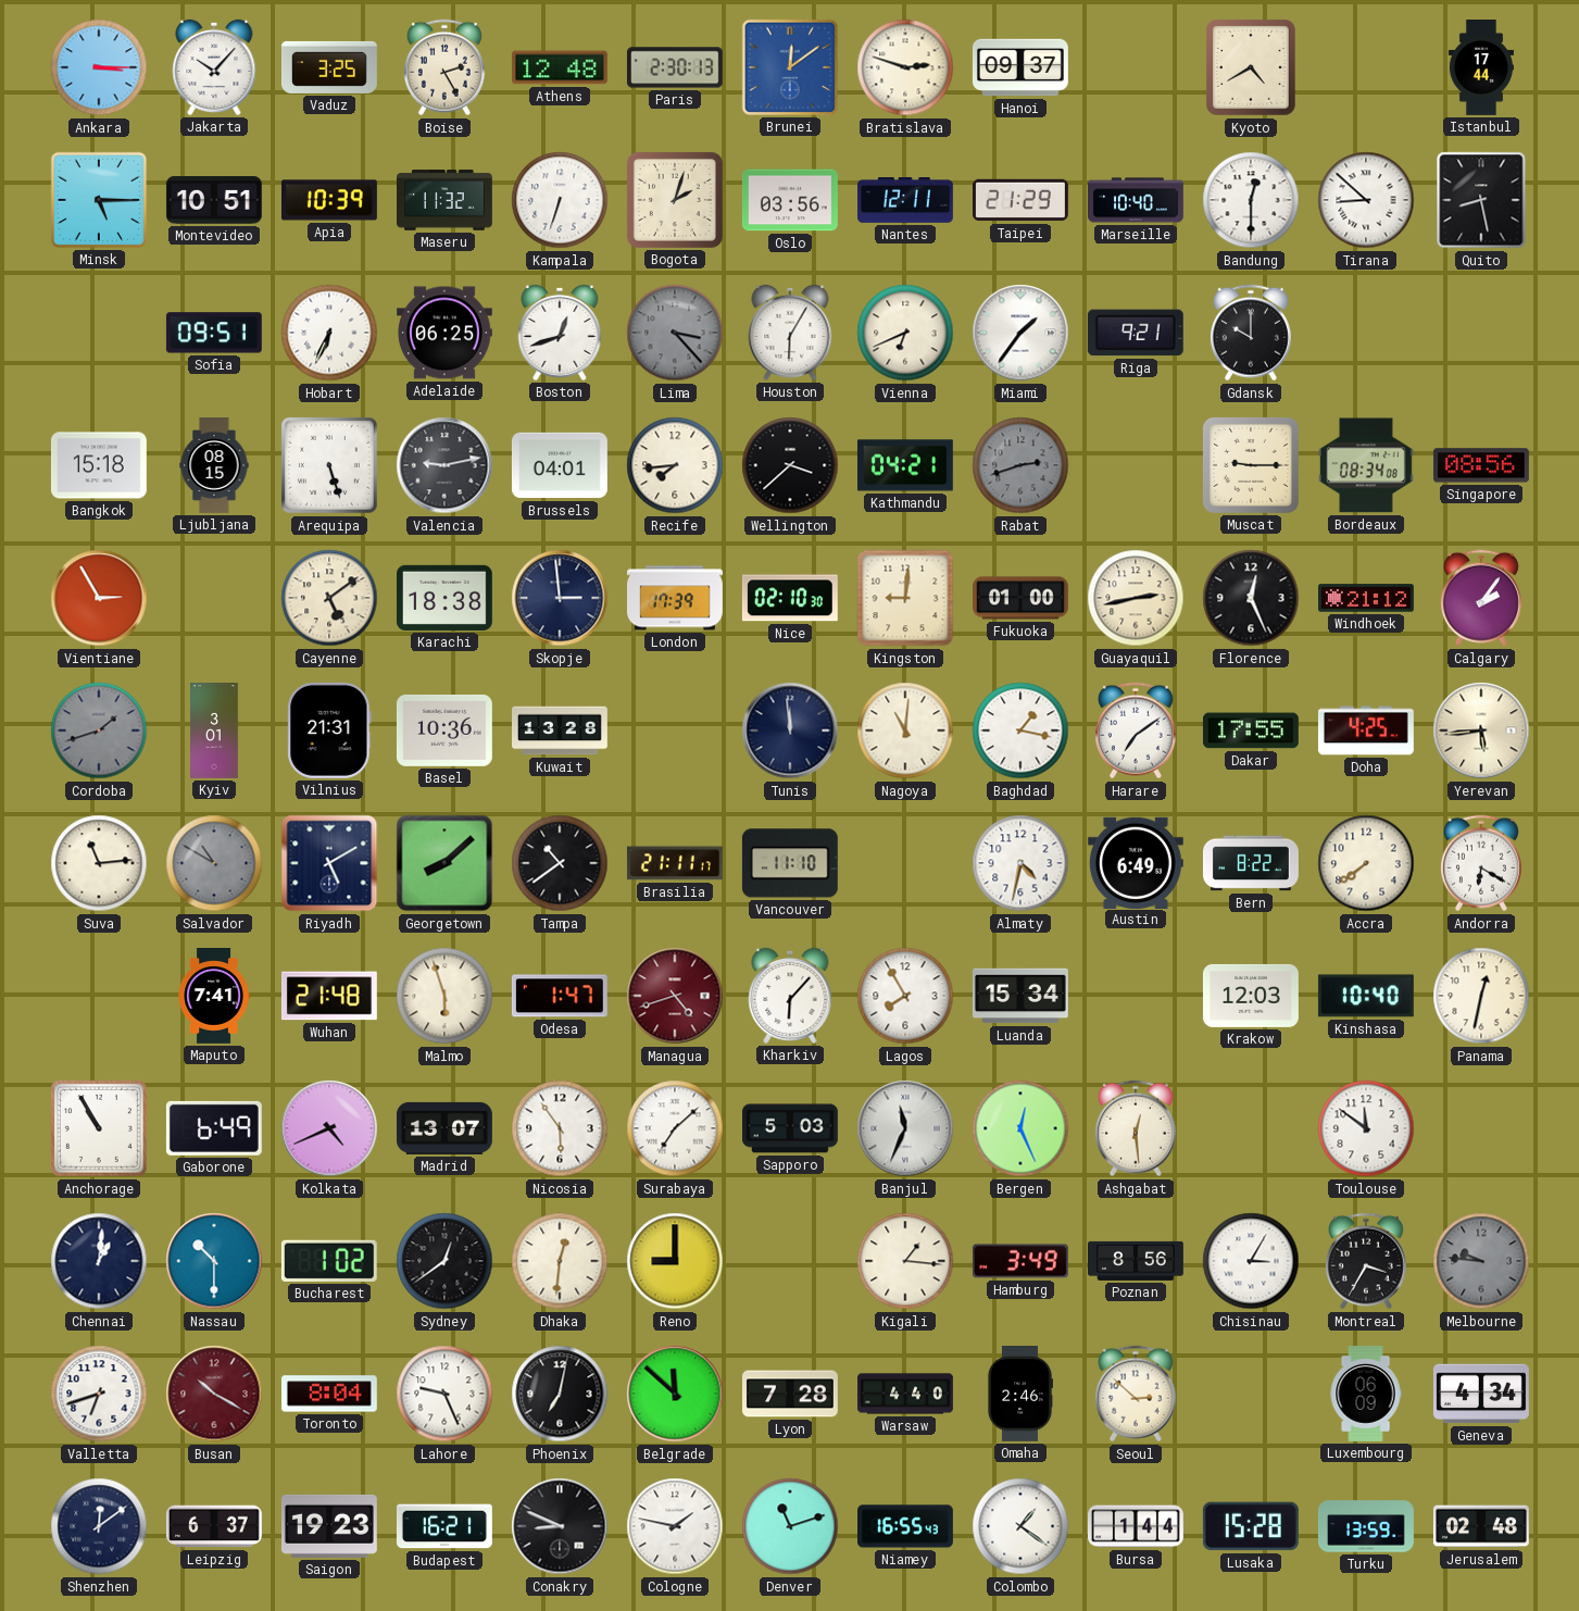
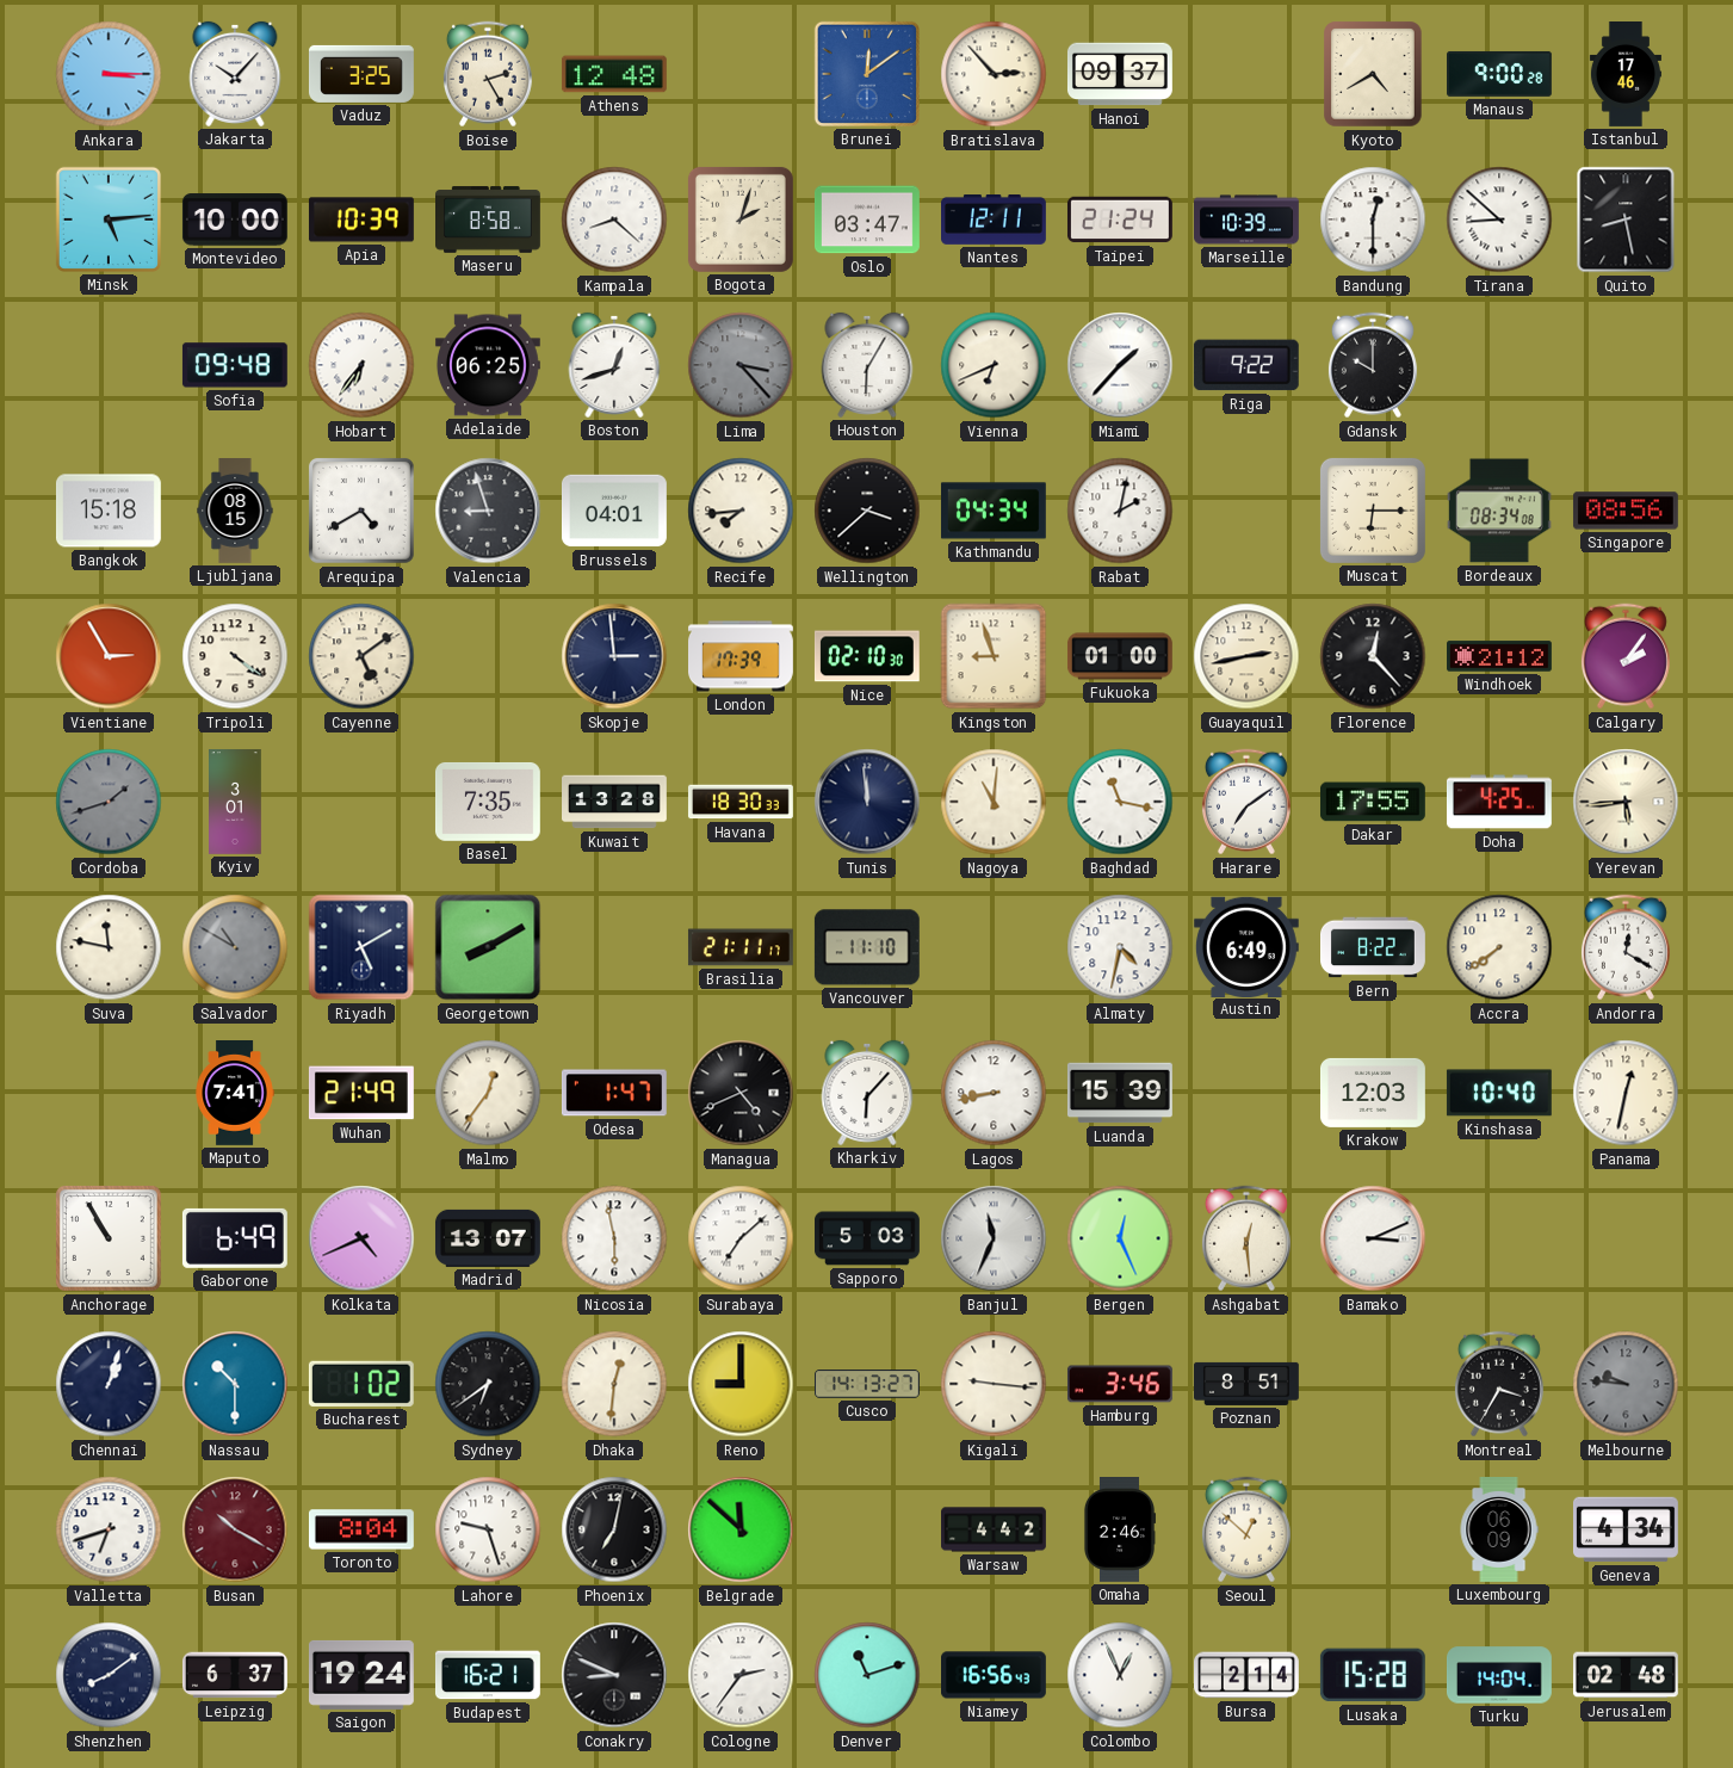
Paris: 2:30 -> none (675, 67)
Bratislava: 2:48 -> 2:53 (994, 74)
Manaus: none -> 9:00 (1500, 74)
Istanbul: 17:44 -> 17:46 (1626, 75)
Minsk: 5:15 -> 5:14 (109, 220)
Montevideo: 10:51 -> 10:00 (235, 220)
Maseru: 11:32 -> 8:58 (489, 220)
Kampala: 6:33 -> 8:22 (614, 220)
Oslo: 03:56 -> 03:47 (867, 220)
Taipei: 21:29 -> 21:24 (1120, 220)
Marseille: 10:40 -> 10:39 (1248, 220)
Sofia: 09:51 -> 09:48 (235, 365)
Hobart: 6:34 -> 6:36 (361, 365)
Miami: 1:36 -> 1:37 (1120, 365)
Riga: 9:21 -> 9:22 (1246, 365)
Arequipa: 5:27 -> 4:40 (361, 511)
Valencia: 9:13 -> 8:57 (488, 511)
Kathmandu: 04:21 -> 04:34 (994, 511)
Rabat: 2:42 -> 2:02 (1120, 511)
Rabat dial: grey -> white (1120, 511)
Muscat: 9:15 -> 6:15 (1373, 511)
Tripoli: none -> 4:21 (235, 656)
Karachi: 18:38 -> none (444, 598)
Kingston: 9:01 -> 8:57 (994, 656)
Florence: 12:26 -> 12:23 (1373, 656)
Vilnius: 21:31 -> none (329, 730)
Basel: 10:36 -> 7:35 (488, 802)
Havana: none -> 18:30 (741, 802)
Baghdad: 1:17 -> 11:17 (1120, 802)
Suva: 11:14 -> 11:47 (109, 947)
Georgetown: 8:08 -> 8:10 (488, 947)
Tampa: 10:39 -> none (560, 863)
Andorra: 6:20 -> 12:20 (1626, 947)
Wuhan: 21:48 -> 21:49 (361, 1093)
Malmo: 5:57 -> 12:36 (488, 1093)
Managua: 4:42 -> 4:41 (741, 1093)
Managua dial: burgundy -> black (741, 1093)
Lagos: 7:55 -> 8:43 (994, 1093)
Luanda: 15:34 -> 15:39 (1120, 1093)
Nicosia: 5:54 -> 5:58 (614, 1238)
Bamako: none -> 3:11 (1373, 1238)
Toulouse: 11:51 -> none (1366, 1128)
Chennai: 1:01 -> 1:03 (109, 1384)
Sydney: 12:39 -> 6:39 (488, 1384)
Cusco: none -> 14:13 (867, 1384)
Kigali: 1:16 -> 9:16 (994, 1384)
Hamburg: 3:49 -> 3:46 (1120, 1384)
Poznan: 8:56 -> 8:51 (1248, 1384)
Chisinau: 3:05 -> none (1251, 1261)
Lahore: 9:26 -> 9:27 (488, 1529)
Lyon: 7:28 -> none (791, 1394)
Warsaw: 4:40 -> 4:42 (995, 1529)
Seoul: 2:52 -> 12:52 (1246, 1529)
Shenzhen: 12:09 -> 8:09 (109, 1675)
Saigon: 19:23 -> 19:24 (361, 1675)
Cologne: 1:47 -> 2:36 (741, 1675)
Niamey: 16:55 -> 16:56 (995, 1675)
Colombo: 1:21 -> 12:56 (1120, 1675)
Bursa: 1:44 -> 2:14 (1248, 1675)
Turku: 13:59 -> 14:04 (1500, 1675)
